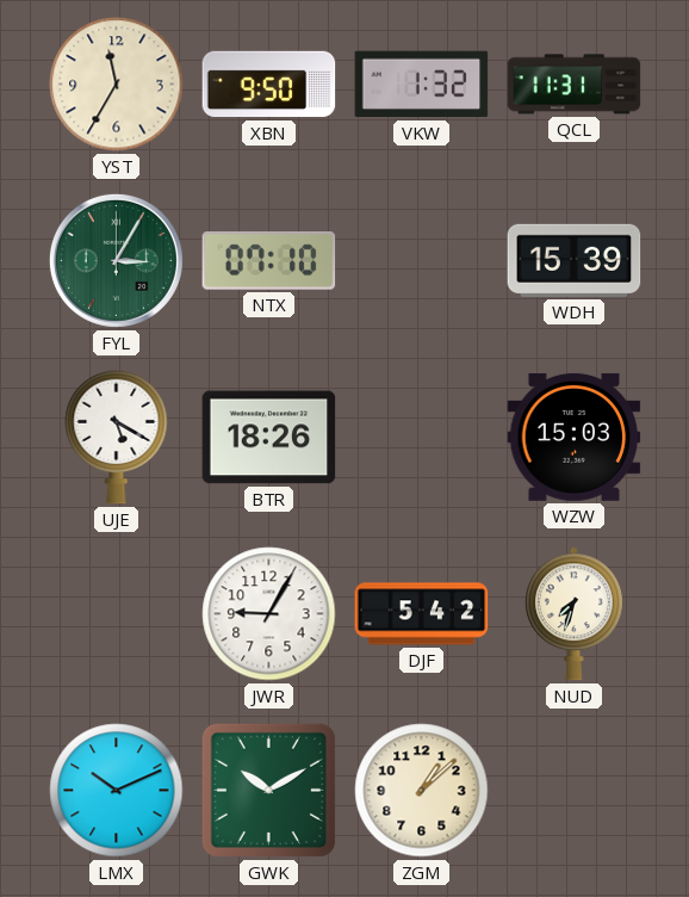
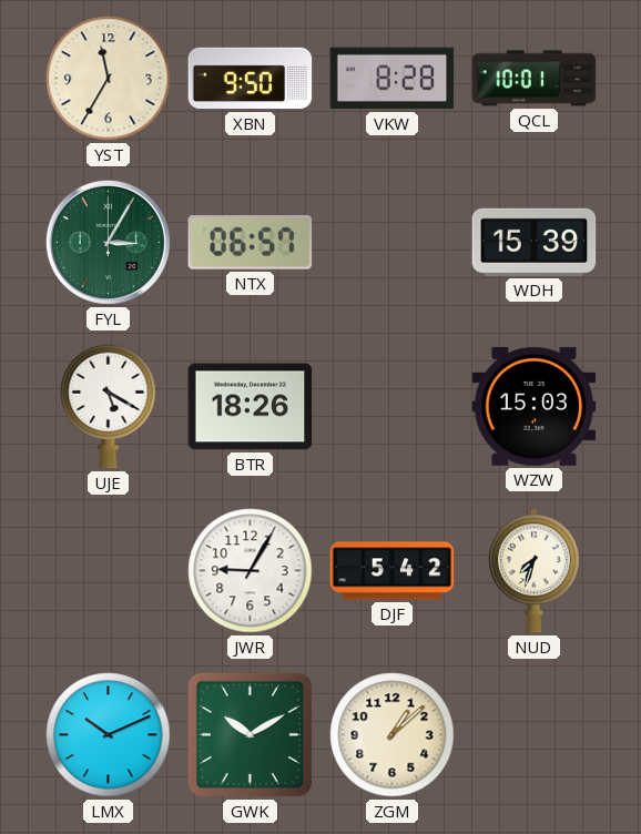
VKW: 1:32 -> 8:28 (393, 79)
QCL: 11:31 -> 10:01 (535, 79)
NTX: 07:10 -> 06:57 (251, 243)
